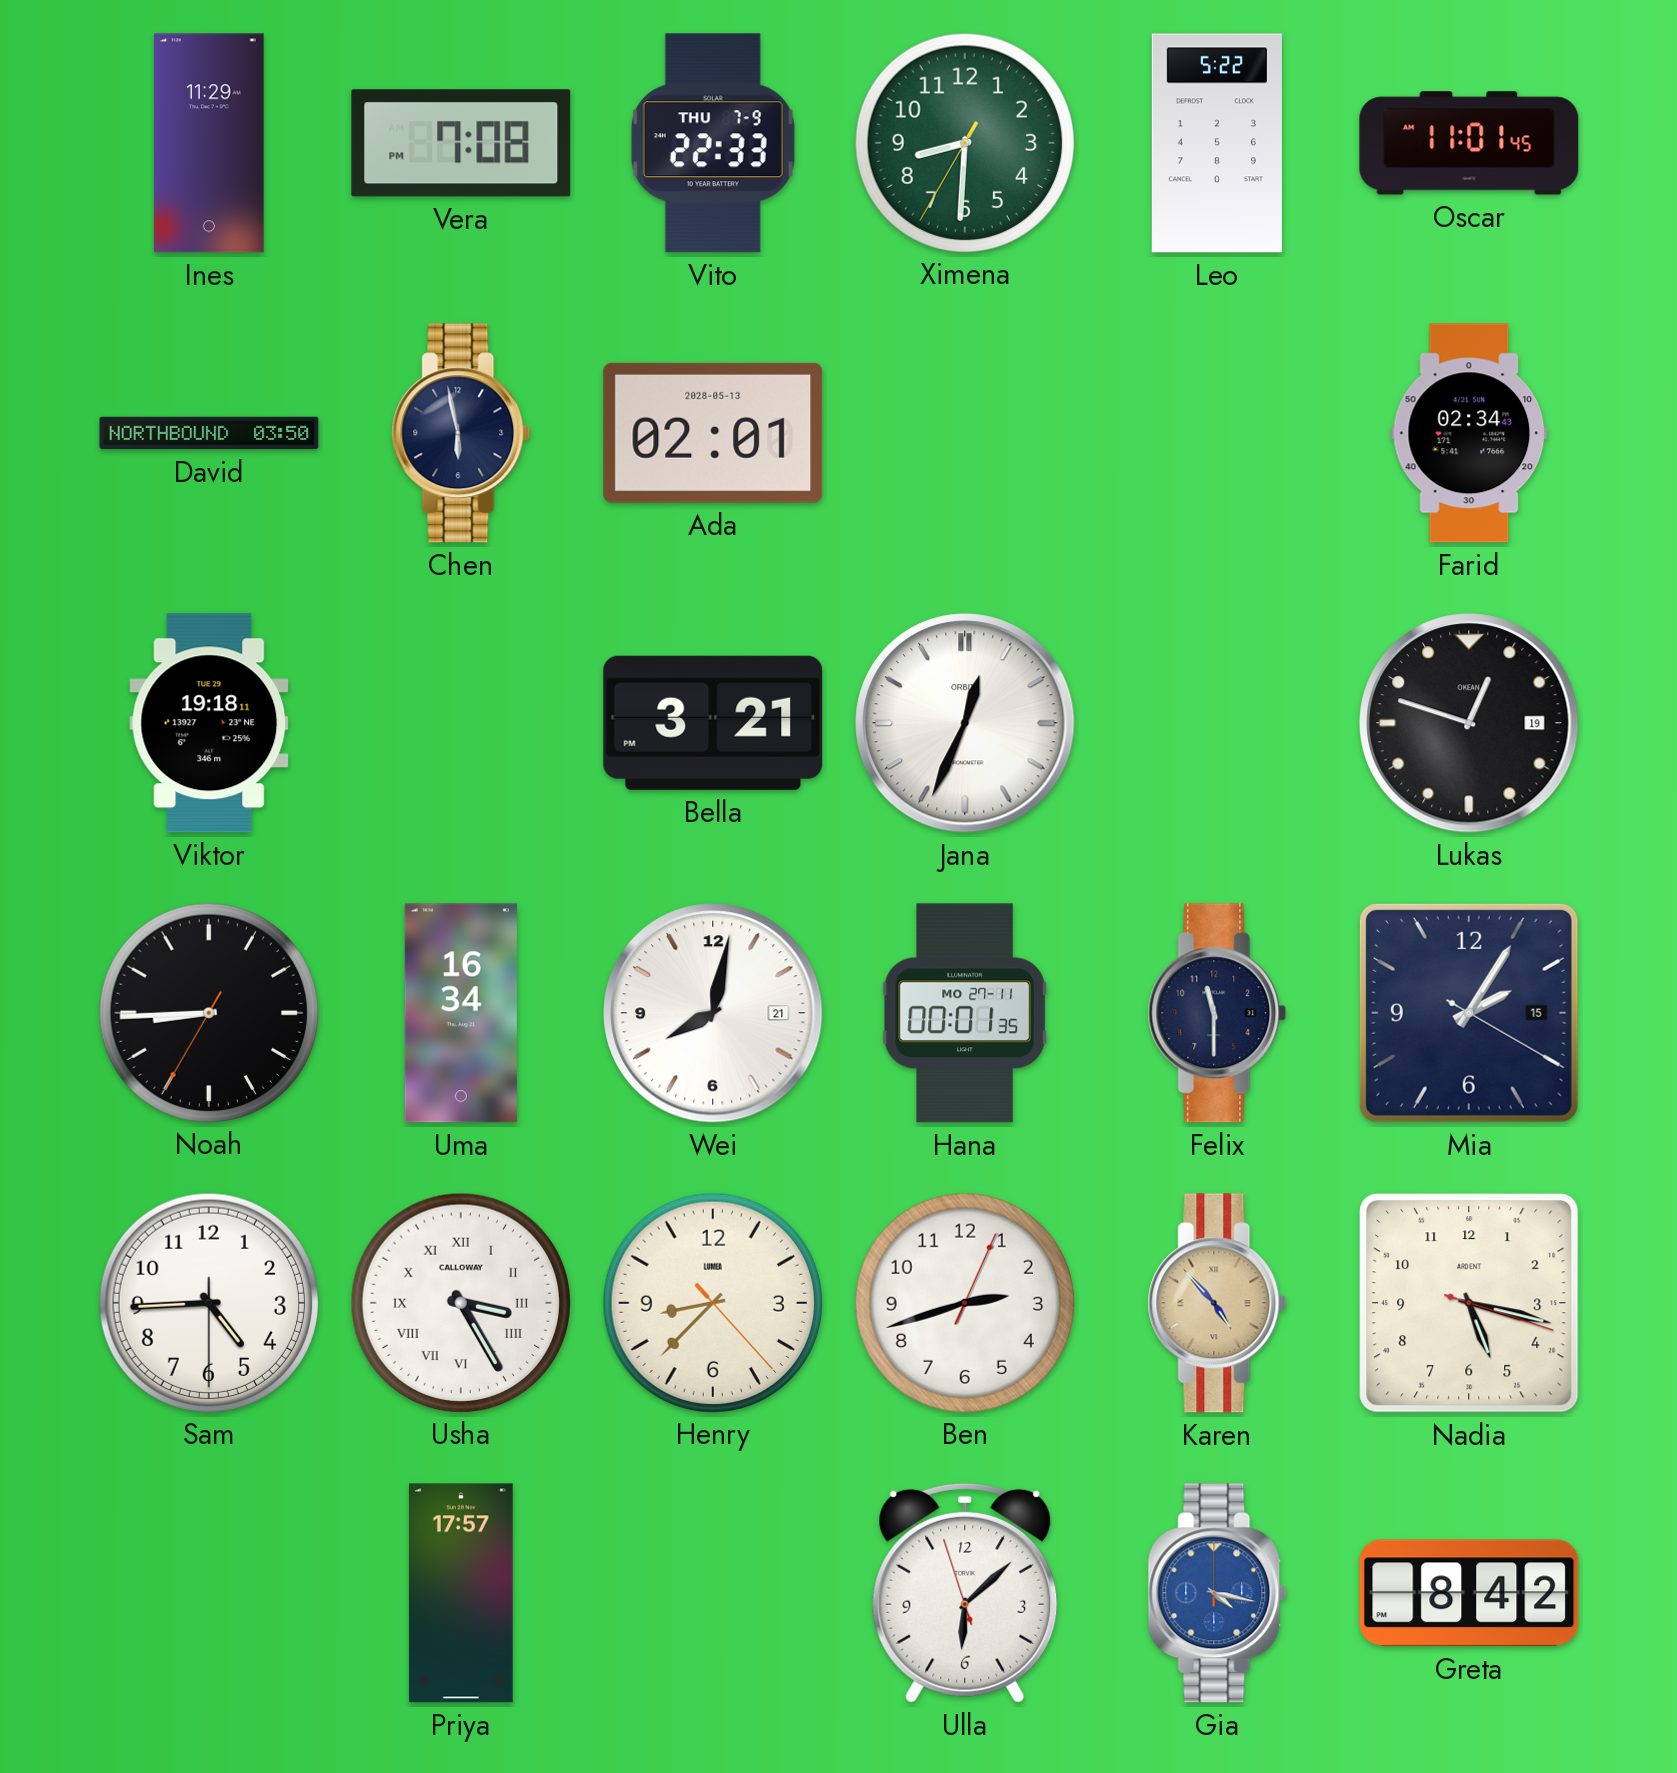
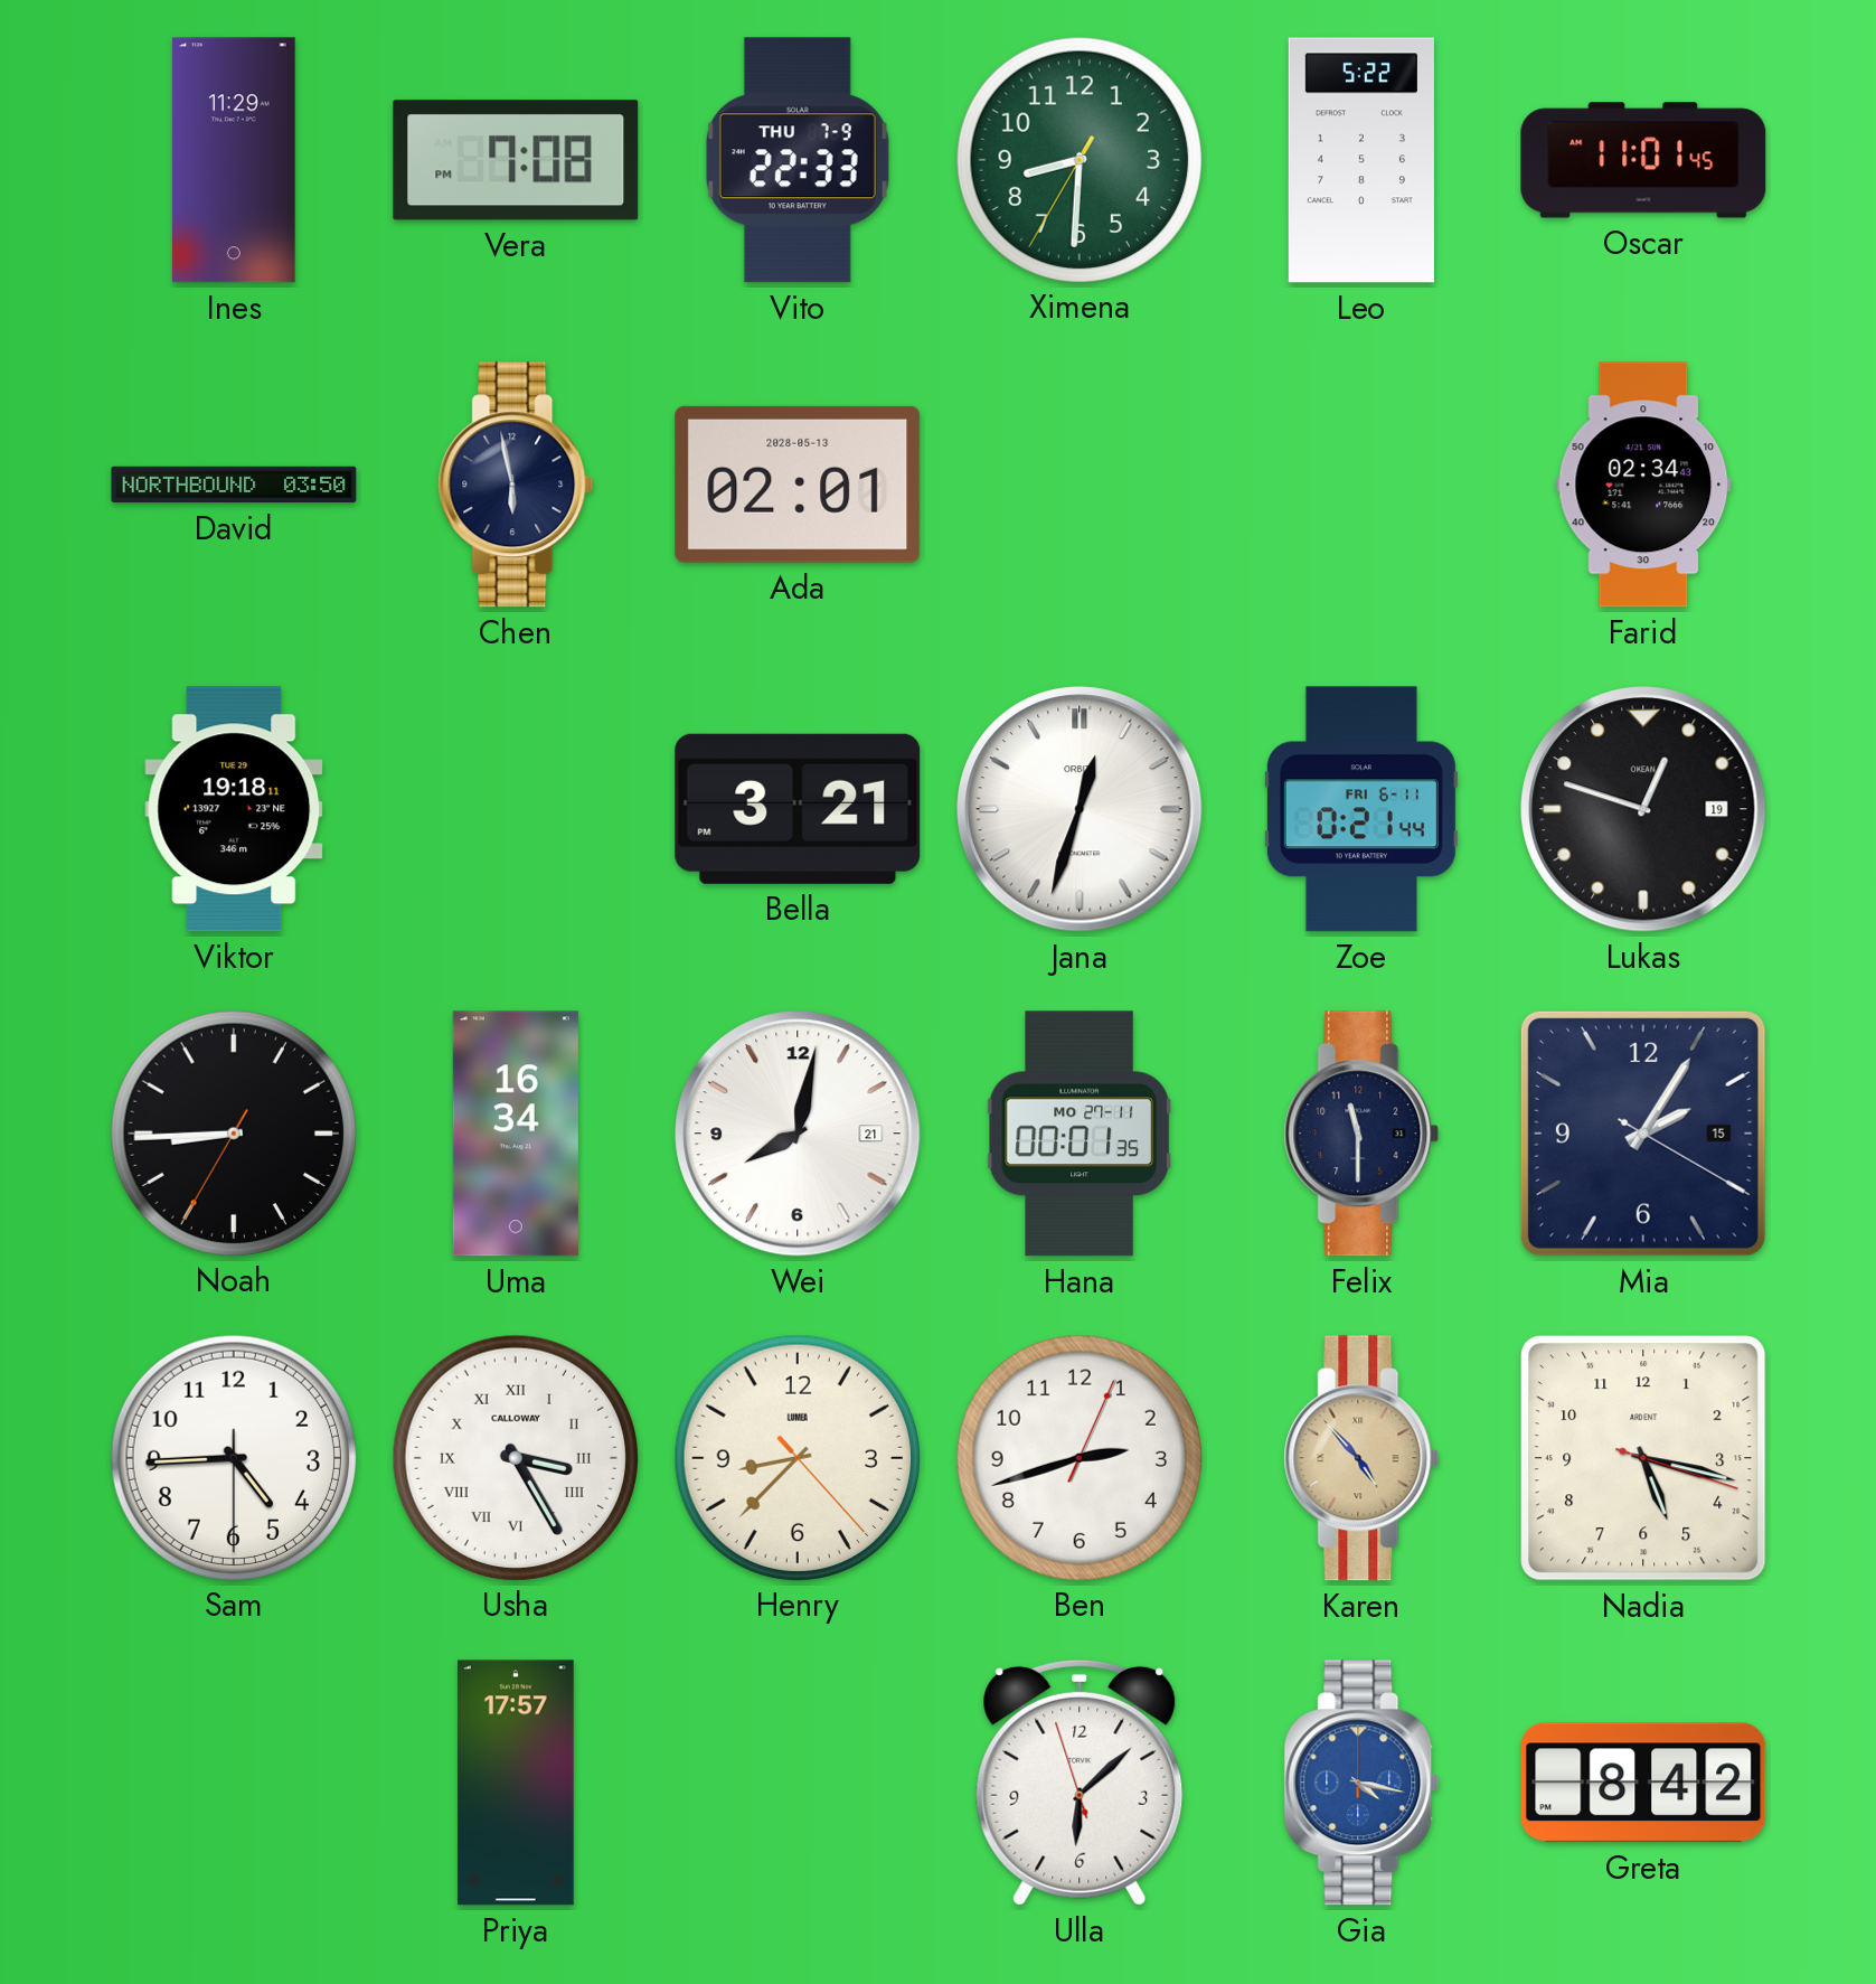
Jana: 12:34 -> 12:33 (1080, 809)
Zoe: none -> 0:21 (1361, 809)
